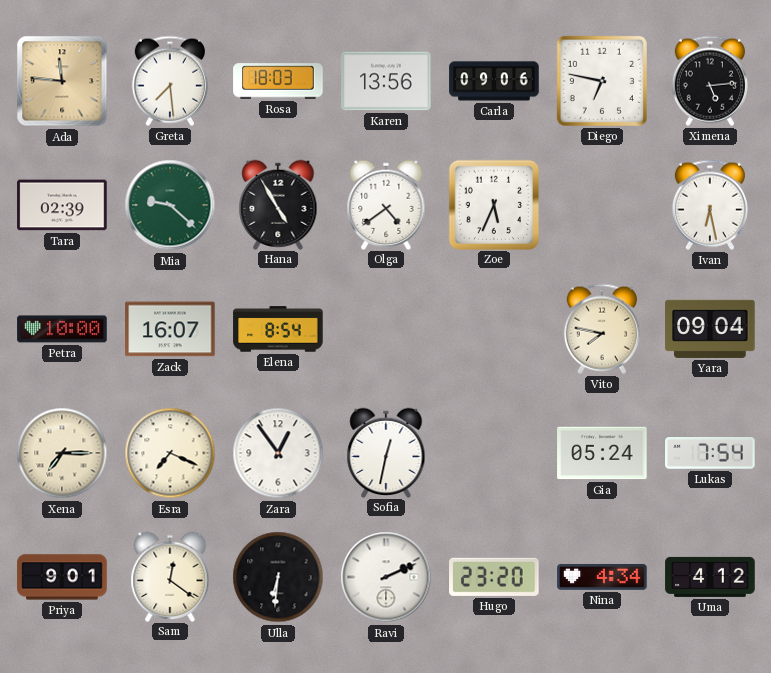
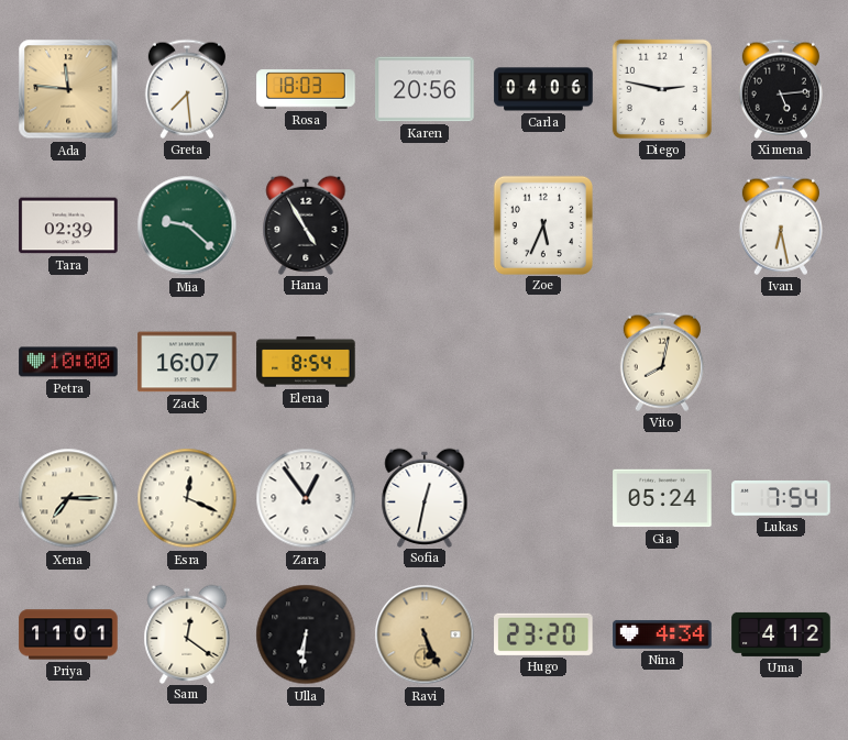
Karen: 13:56 -> 20:56 (425, 89)
Carla: 09:06 -> 04:06 (543, 89)
Diego: 6:47 -> 2:47 (662, 89)
Olga: 4:39 -> none (386, 204)
Vito: 7:47 -> 8:02 (662, 362)
Yara: 09:04 -> none (710, 329)
Esra: 7:19 -> 12:19 (187, 498)
Priya: 9:01 -> 11:01 (68, 634)
Ravi: 2:11 -> 5:26 (425, 634)
Ravi dial: white -> champagne (425, 634)
